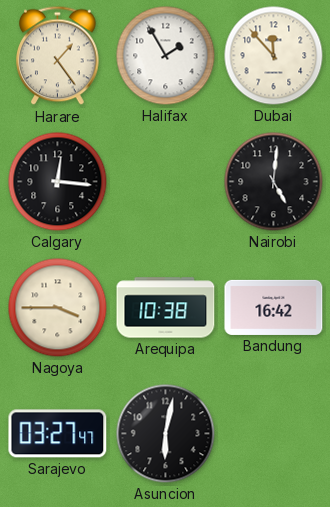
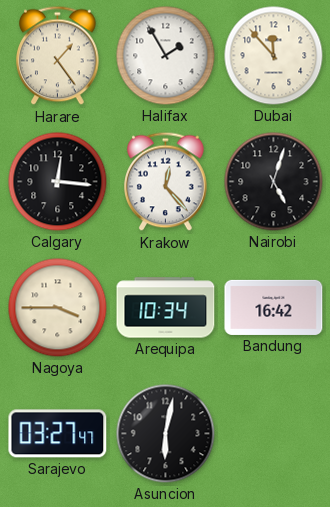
Krakow: none -> 12:23 (166, 182)
Nairobi: 5:01 -> 5:03 (274, 182)
Arequipa: 10:38 -> 10:34 (166, 308)
